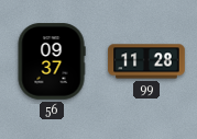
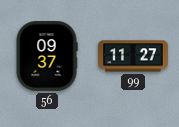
99: 11:28 -> 11:27 (133, 56)
